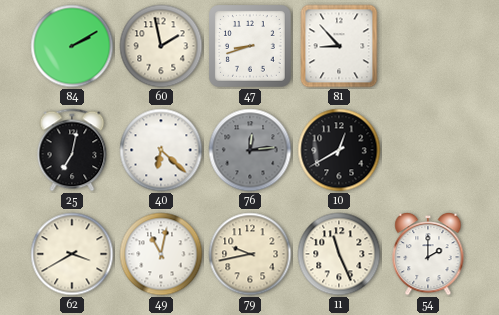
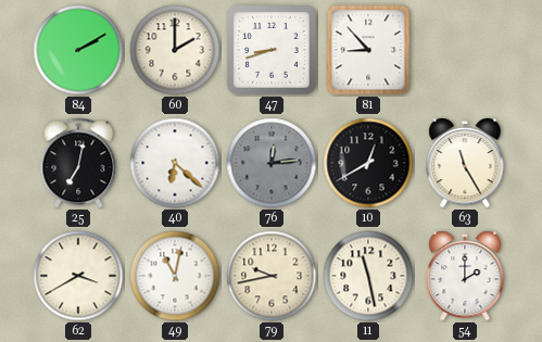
60: 1:58 -> 2:00 (175, 50)
63: none -> 11:25 (465, 163)
11: 11:26 -> 11:28 (368, 276)
